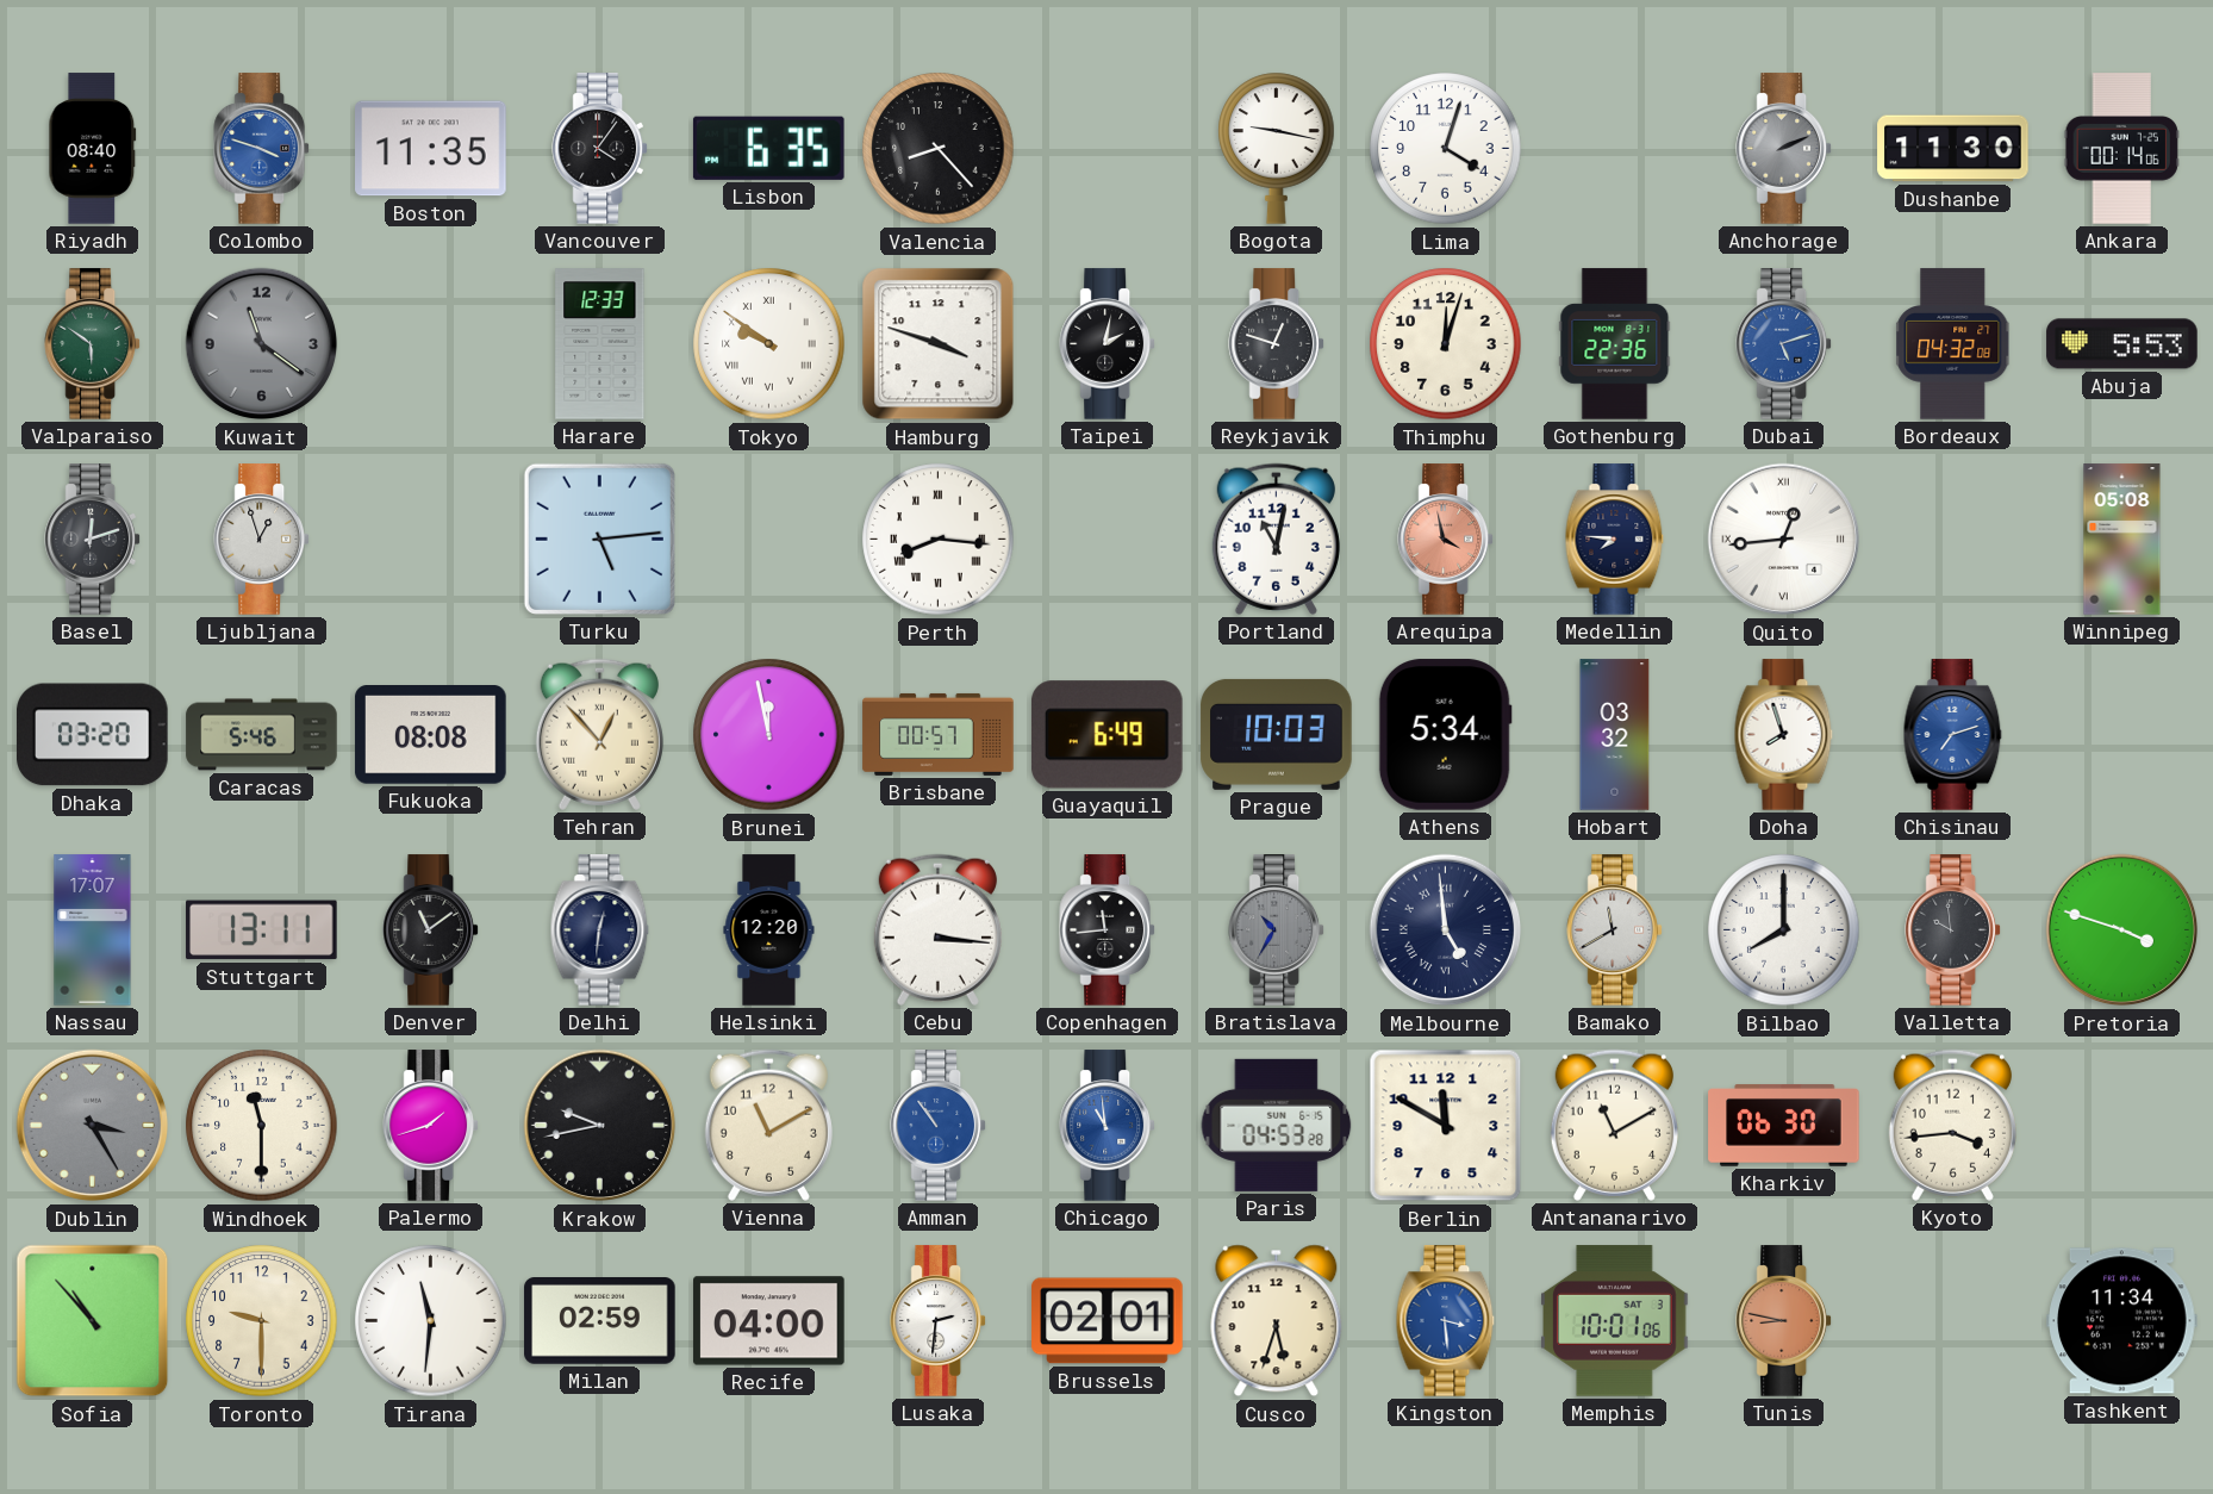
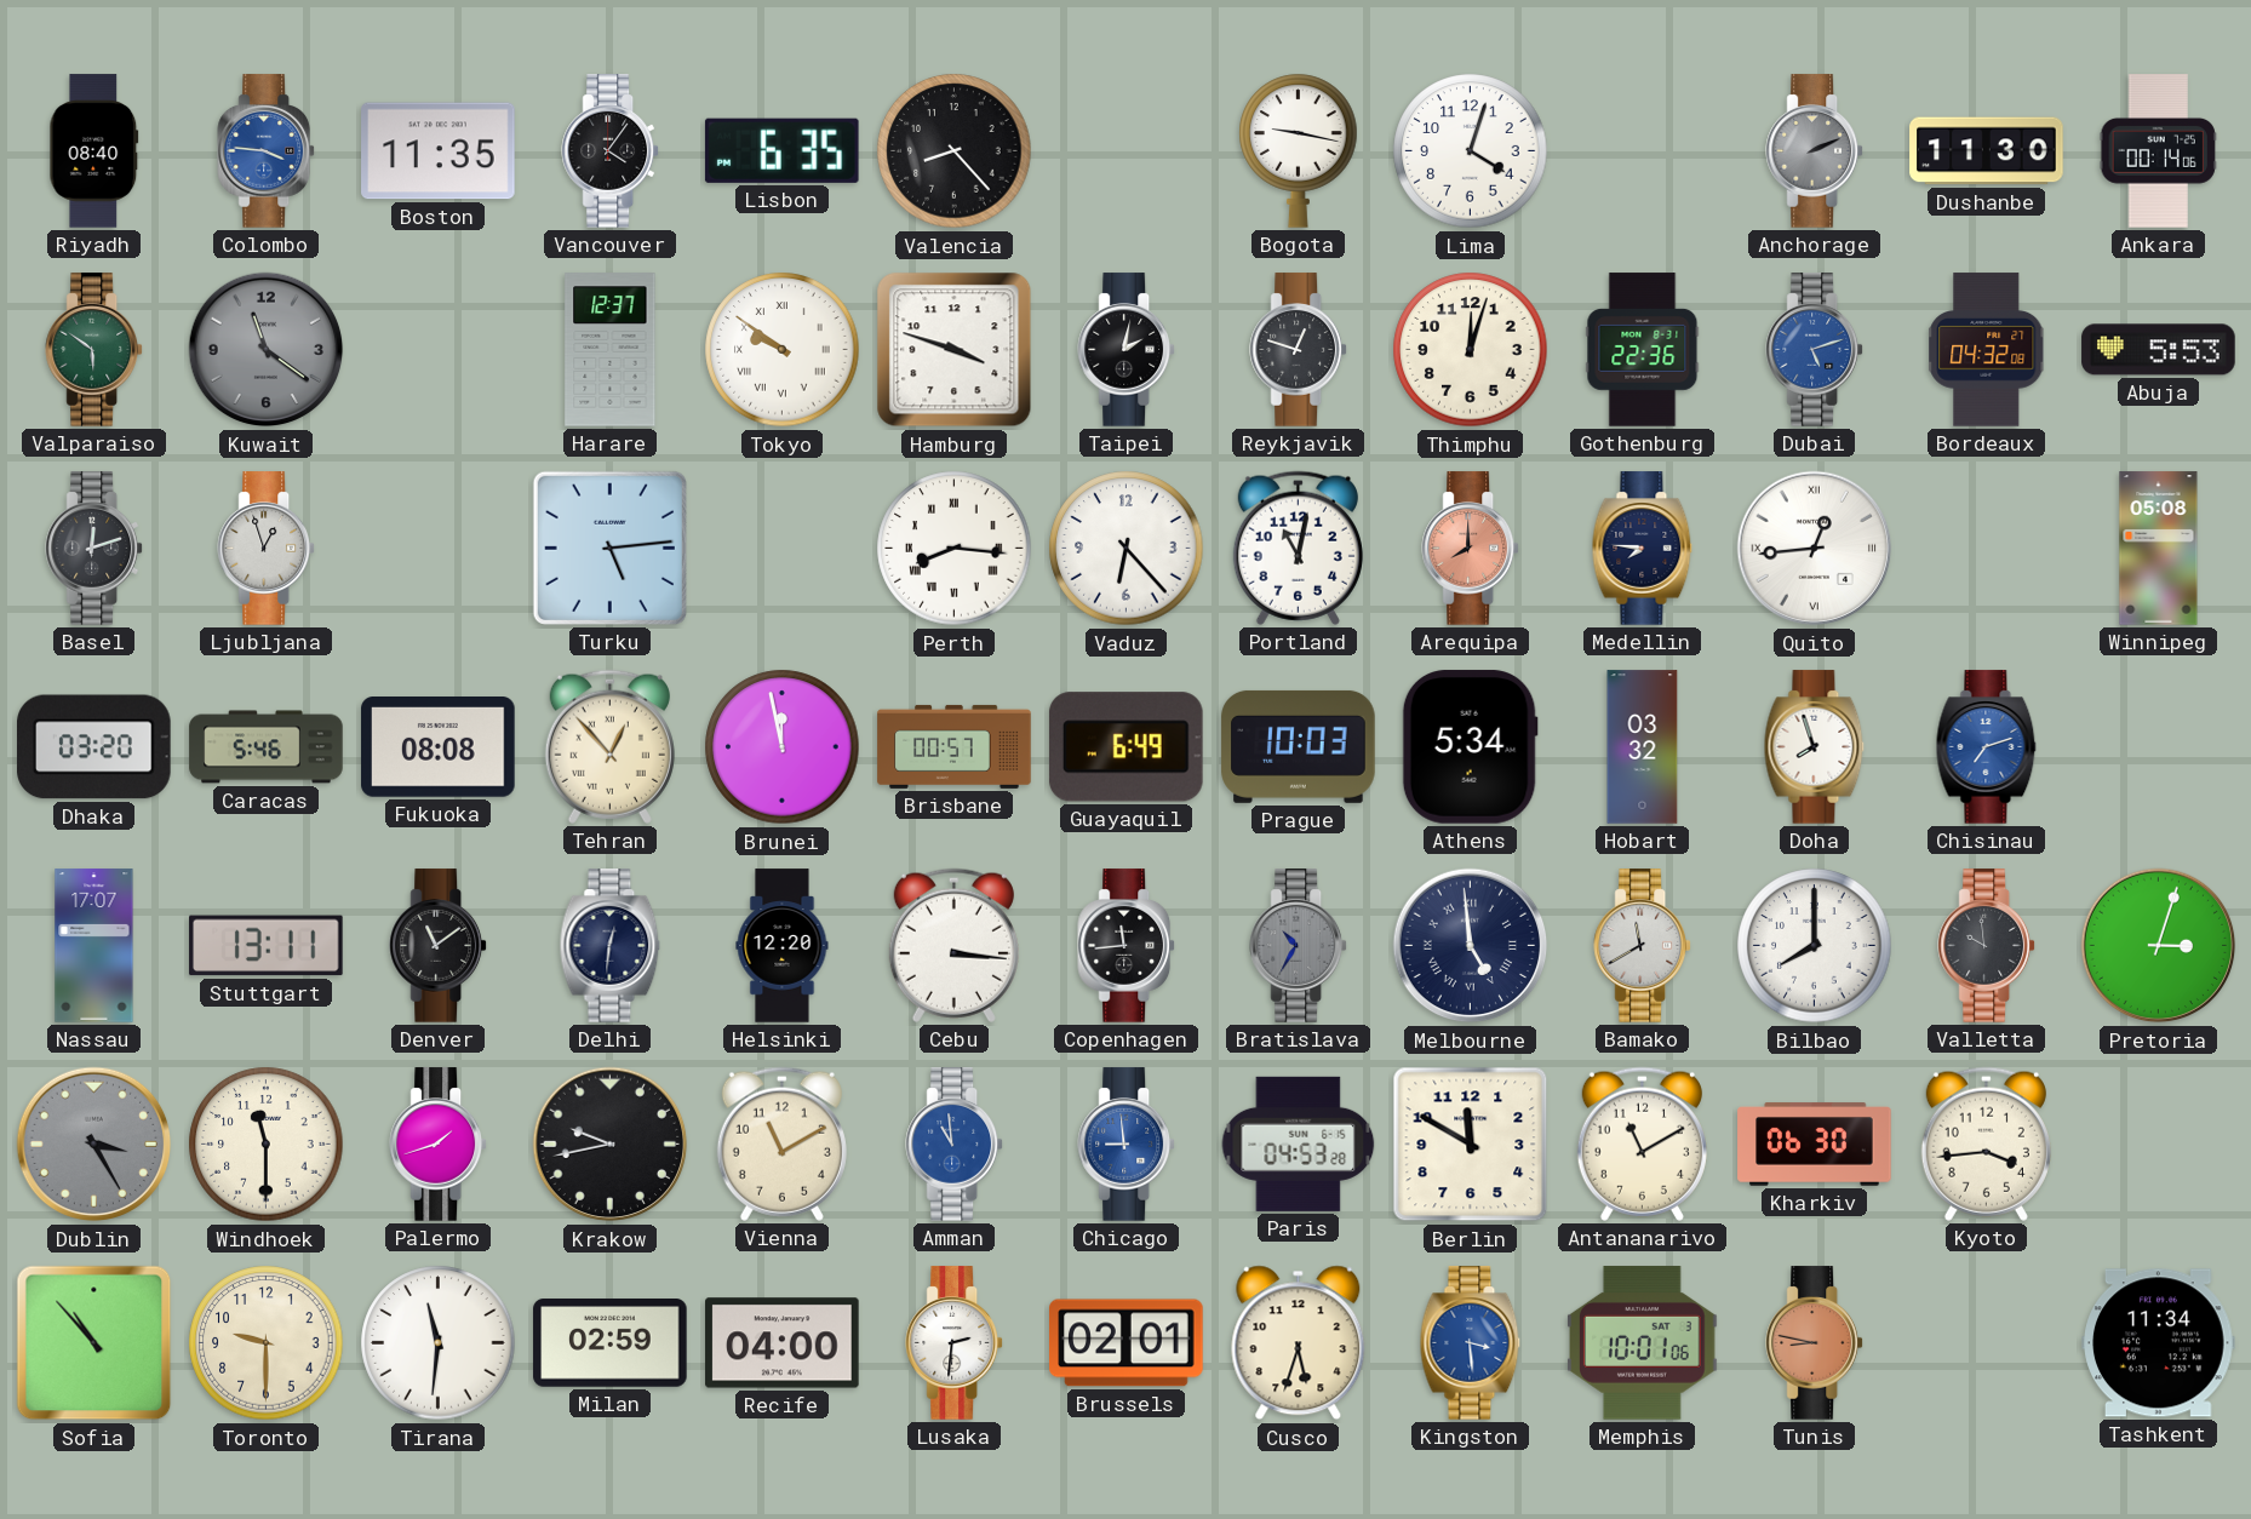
Colombo: 3:48 -> 3:46 (267, 151)
Harare: 12:33 -> 12:37 (611, 350)
Vaduz: none -> 6:23 (1127, 549)
Arequipa: 3:58 -> 8:00 (1471, 549)
Pretoria: 3:48 -> 3:03 (2159, 946)
Amman: 10:54 -> 10:59 (955, 1145)
Chicago: 10:59 -> 8:59 (1127, 1145)
